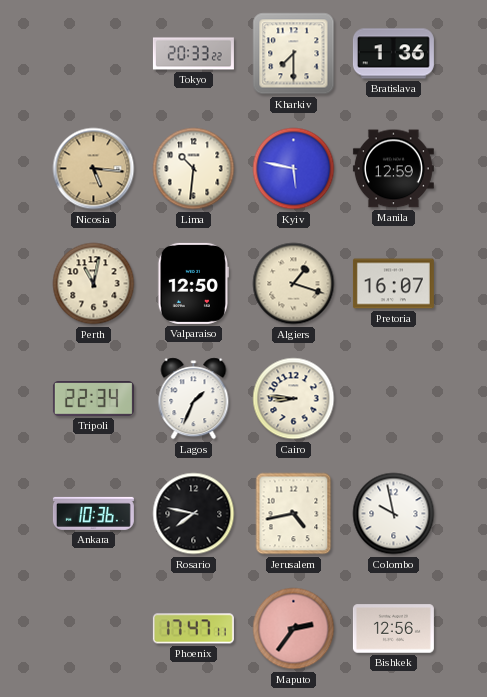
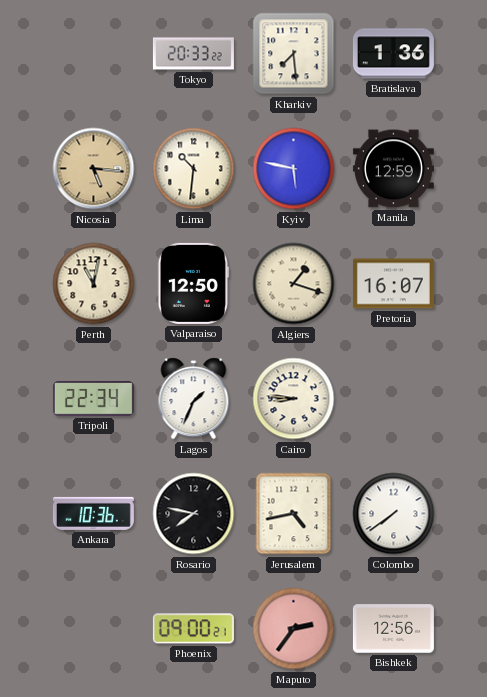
Kharkiv: 7:30 -> 7:29 (294, 54)
Colombo: 9:58 -> 7:39 (394, 514)
Phoenix: 17:47 -> 09:00 (193, 629)
